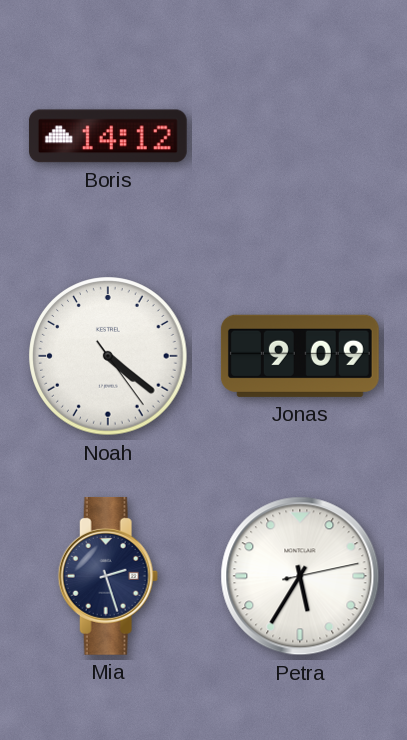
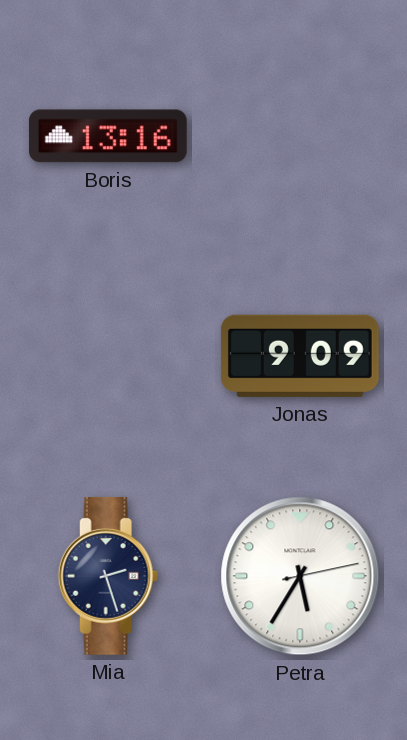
Boris: 14:12 -> 13:16 (108, 136)
Noah: 4:21 -> none (108, 356)
